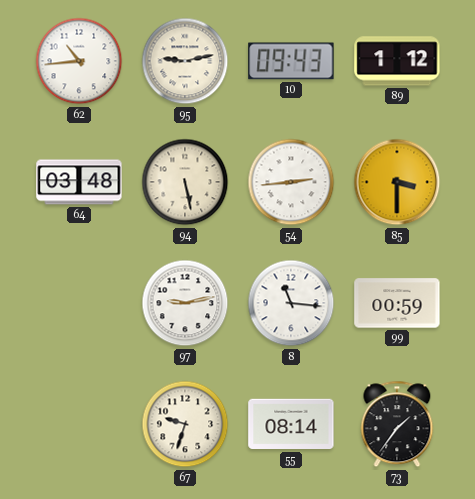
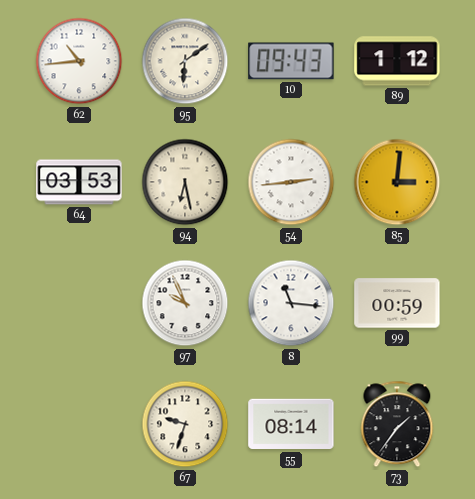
95: 9:13 -> 6:09 (185, 61)
64: 03:48 -> 03:53 (79, 182)
94: 5:28 -> 6:28 (185, 182)
85: 3:30 -> 3:01 (397, 182)
97: 9:13 -> 9:56 (185, 303)
